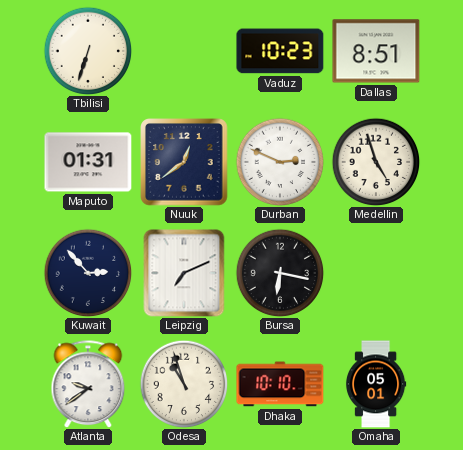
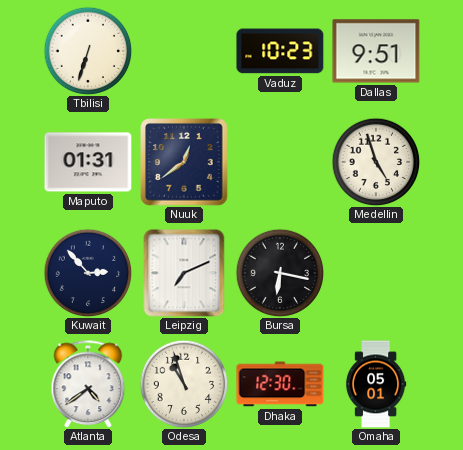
Dallas: 8:51 -> 9:51 (376, 51)
Durban: 2:49 -> none (280, 162)
Atlanta: 9:39 -> 4:39 (88, 384)
Dhaka: 10:10 -> 12:30 (280, 384)
